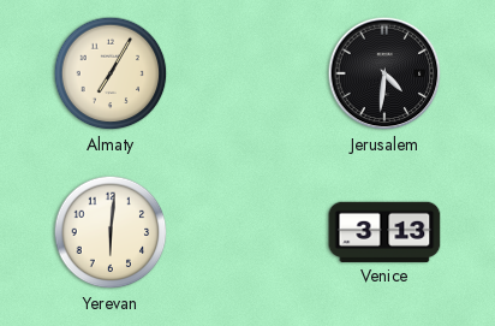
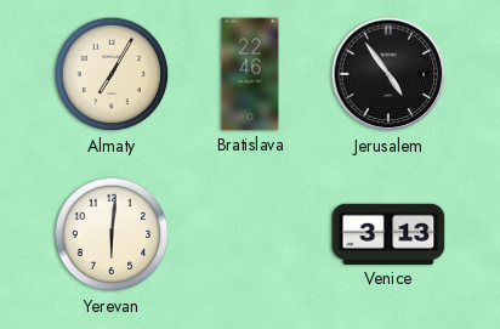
Bratislava: none -> 22:46 (250, 74)
Jerusalem: 4:31 -> 4:54 (388, 74)
